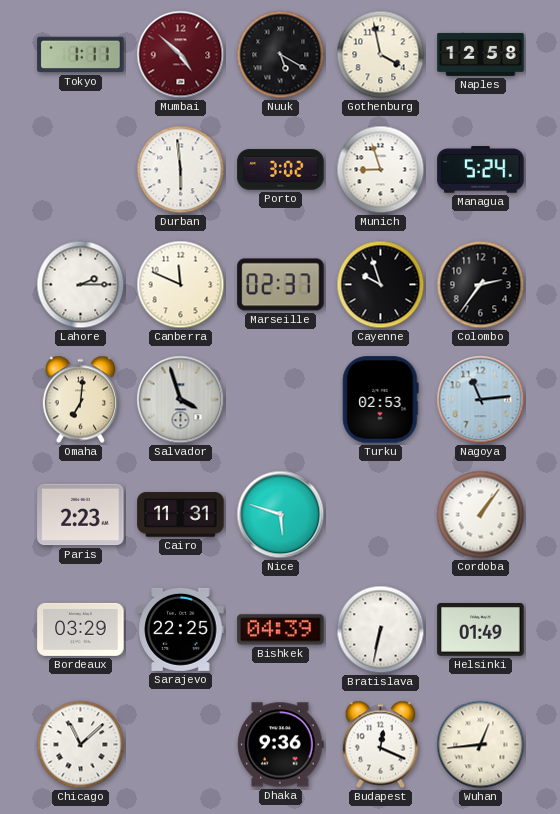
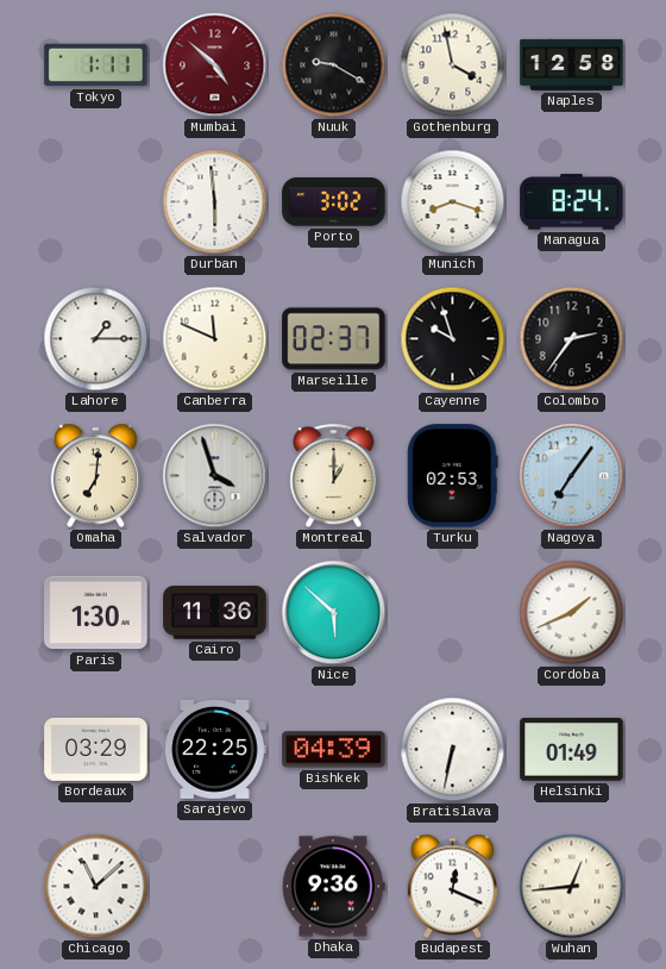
Nuuk: 5:20 -> 9:20 (334, 65)
Munich: 8:57 -> 8:18 (453, 202)
Managua: 5:24 -> 8:24 (572, 202)
Lahore: 2:15 -> 1:15 (96, 339)
Montreal: none -> 1:00 (334, 476)
Nagoya: 11:14 -> 7:06 (572, 476)
Paris: 2:23 -> 1:30 (96, 613)
Cairo: 11:31 -> 11:36 (215, 613)
Nice: 5:48 -> 5:52 (334, 613)
Cordoba: 1:06 -> 1:41 (572, 613)
